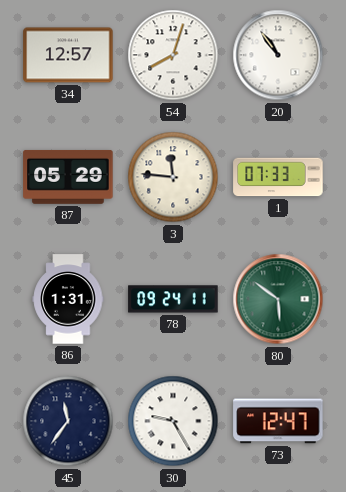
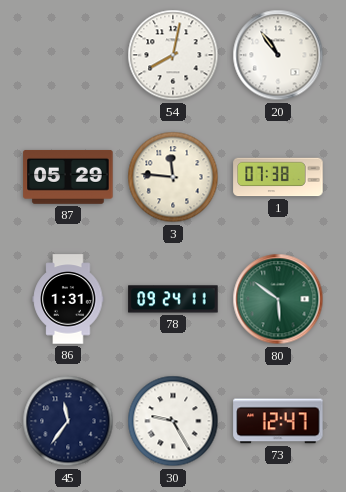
34: 12:57 -> none (68, 55)
54: 8:03 -> 8:02 (173, 55)
1: 07:33 -> 07:38 (278, 177)
